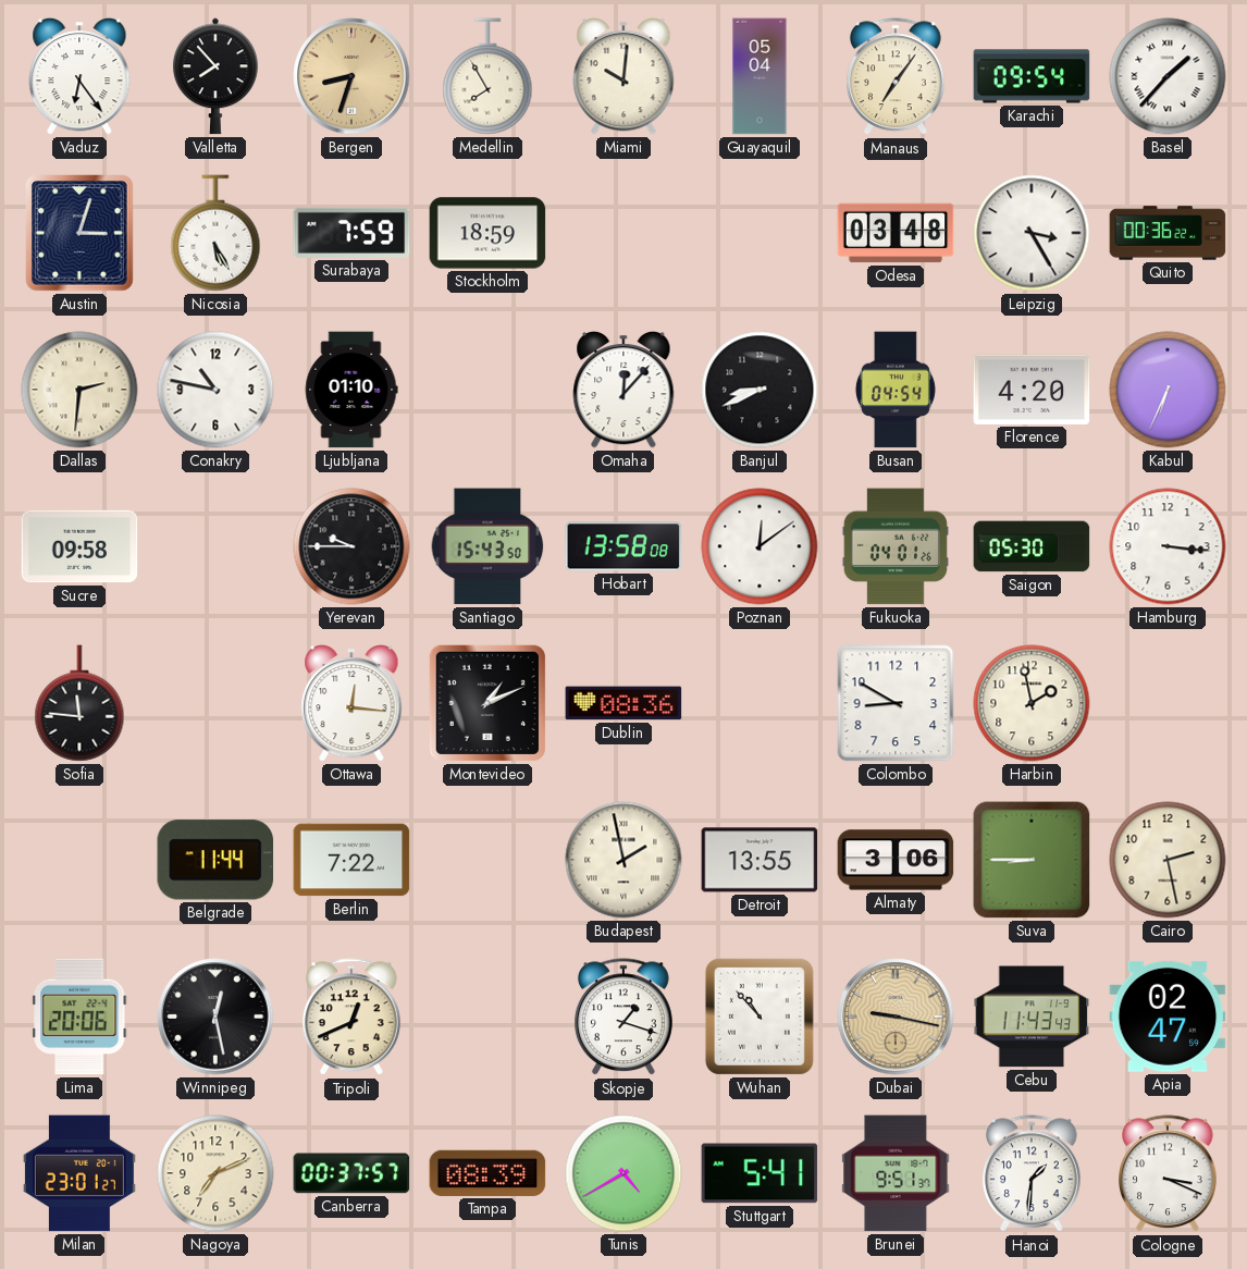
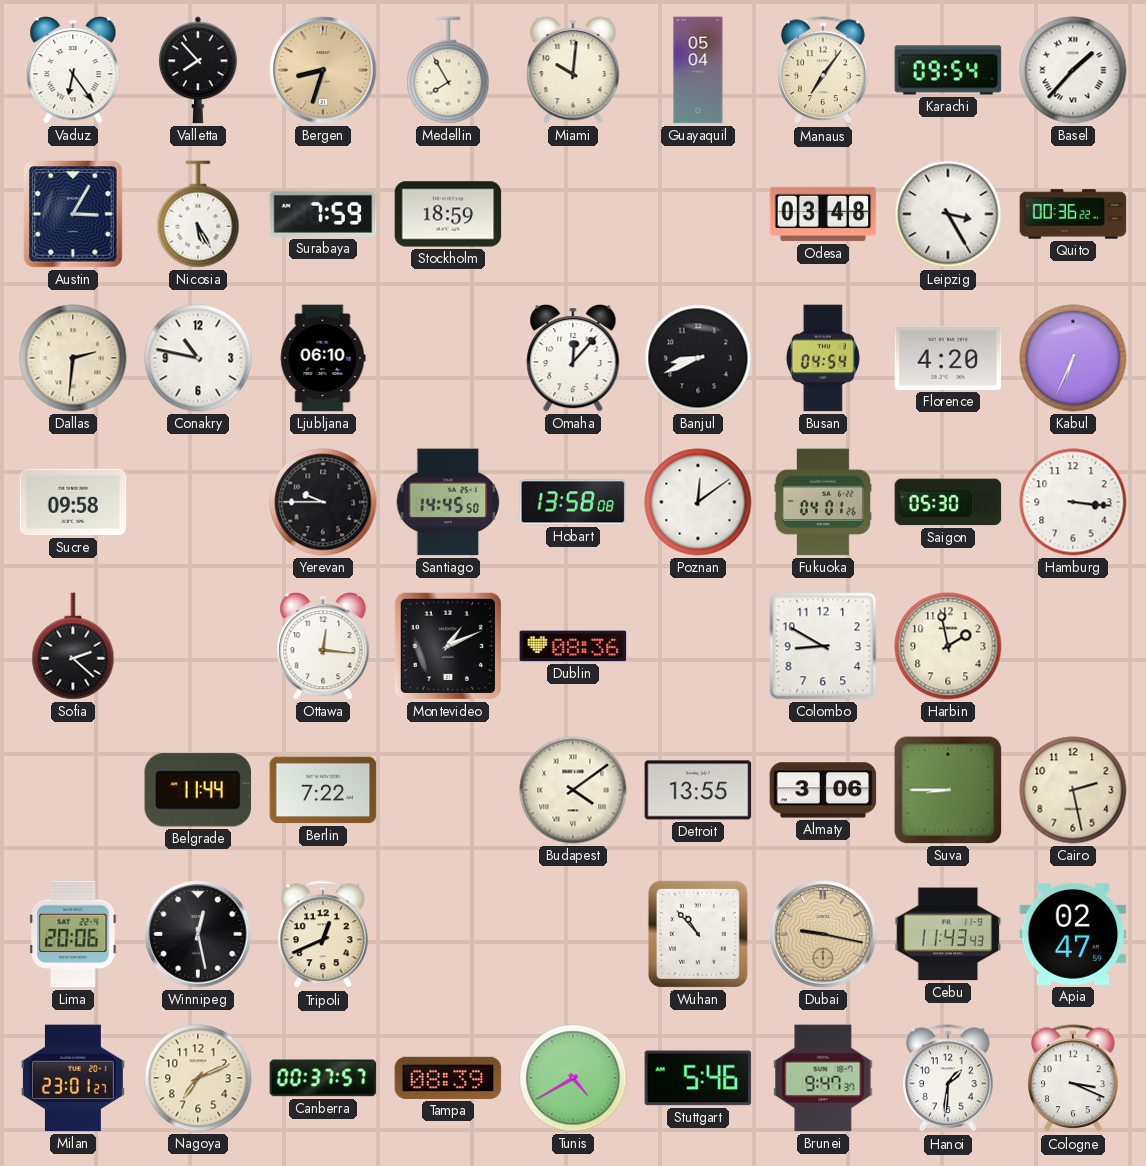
Austin: 3:03 -> 3:05 (74, 214)
Ljubljana: 01:10 -> 06:10 (323, 358)
Santiago: 15:43 -> 14:45 (448, 502)
Sofia: 11:46 -> 2:22 (73, 646)
Budapest: 1:58 -> 4:09 (573, 790)
Skopje: 1:18 -> none (625, 1018)
Stuttgart: 5:41 -> 5:46 (698, 1078)
Brunei: 9:51 -> 9:47 (823, 1078)
